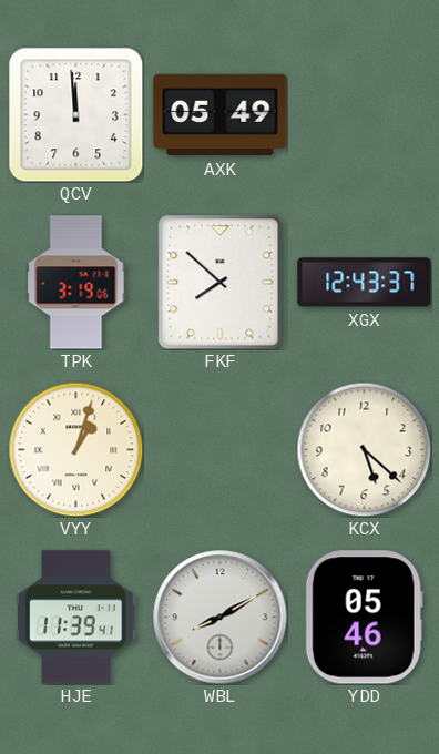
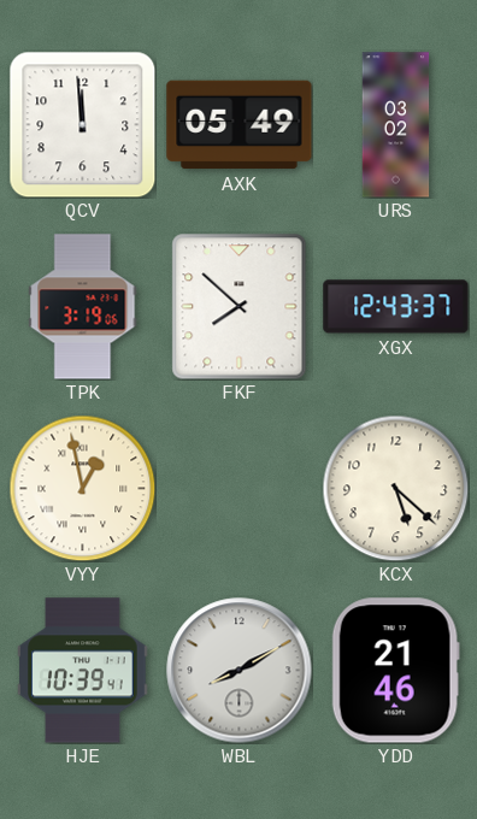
URS: none -> 03:02 (396, 125)
VYY: 1:03 -> 12:58 (82, 488)
HJE: 11:39 -> 10:39 (83, 671)
YDD: 05:46 -> 21:46 (395, 671)
